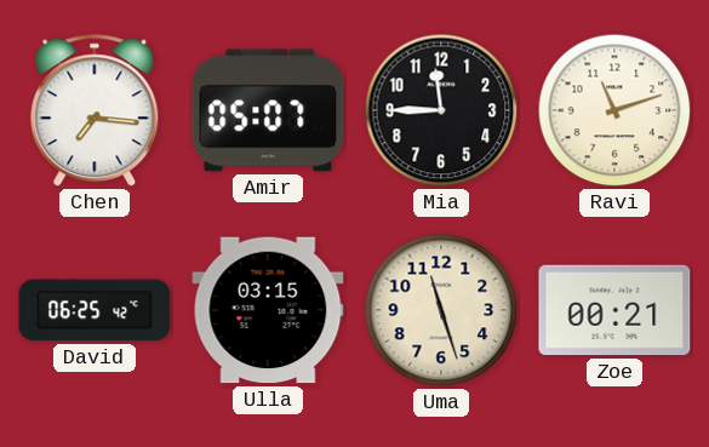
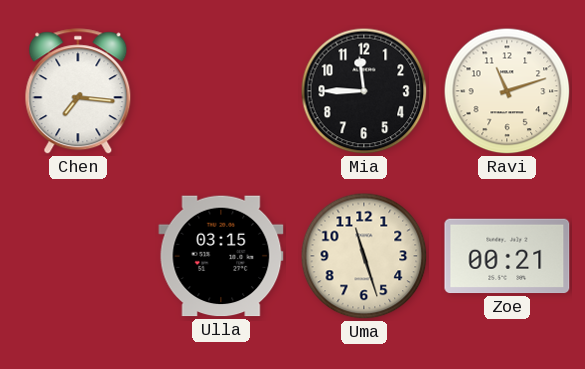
Amir: 05:07 -> none (268, 110)
David: 06:25 -> none (95, 310)
